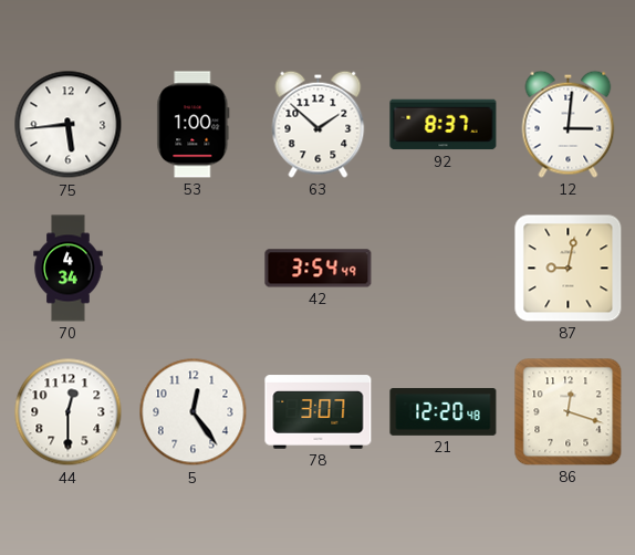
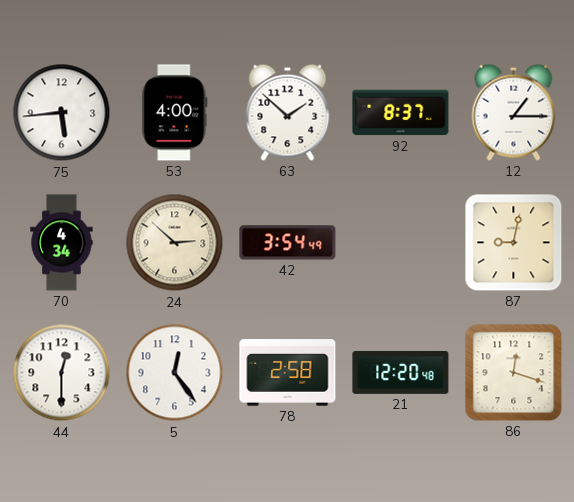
53: 1:00 -> 4:00 (175, 113)
12: 3:01 -> 1:15 (514, 112)
24: none -> 2:52 (175, 243)
78: 3:07 -> 2:58 (288, 373)
